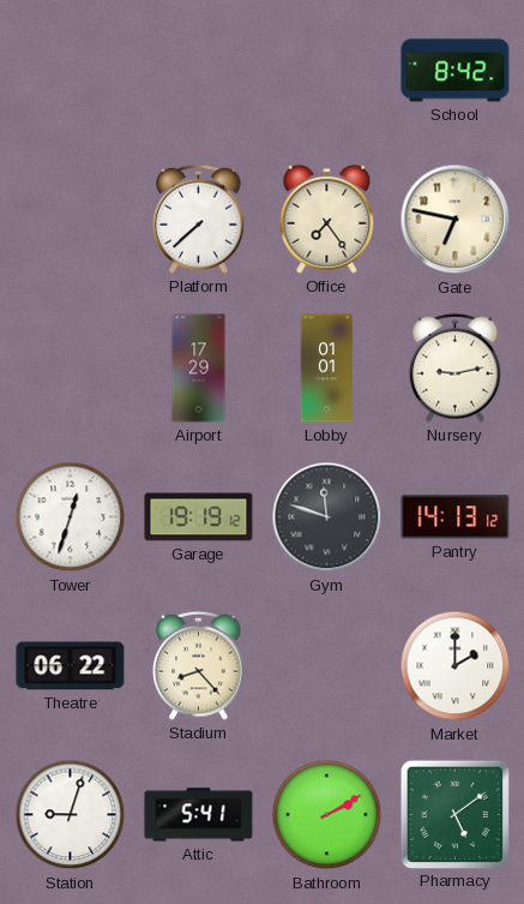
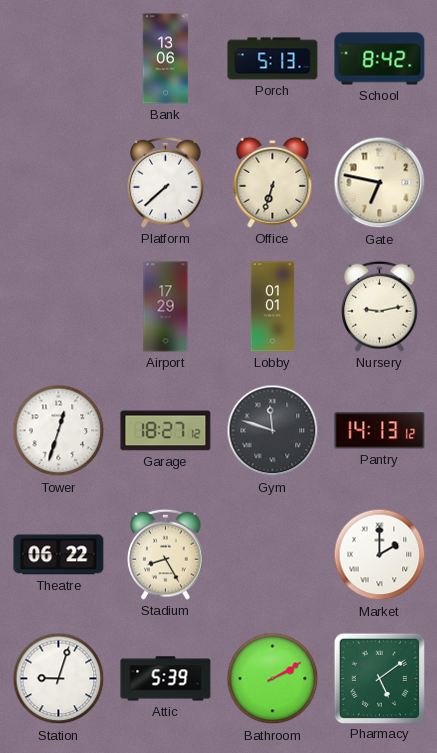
Bank: none -> 13:06 (166, 59)
Porch: none -> 5:13 (273, 59)
Office: 7:24 -> 6:33 (273, 182)
Garage: 19:19 -> 18:27 (166, 431)
Stadium: 8:23 -> 8:25 (166, 554)
Attic: 5:41 -> 5:39 (166, 679)
